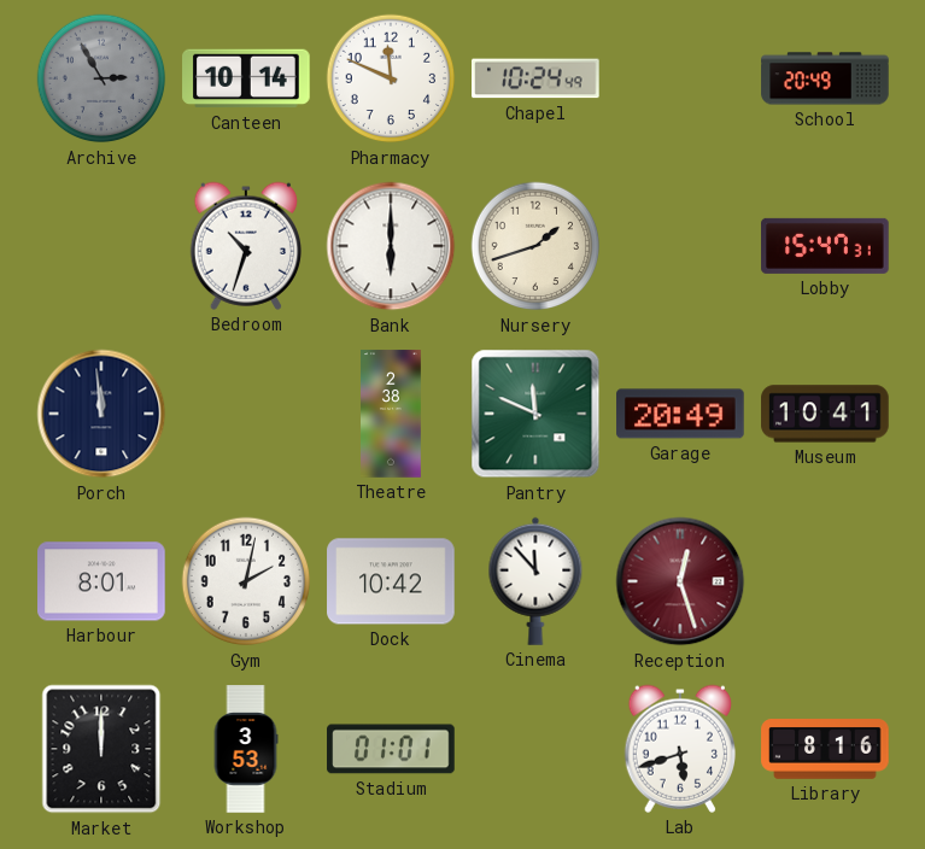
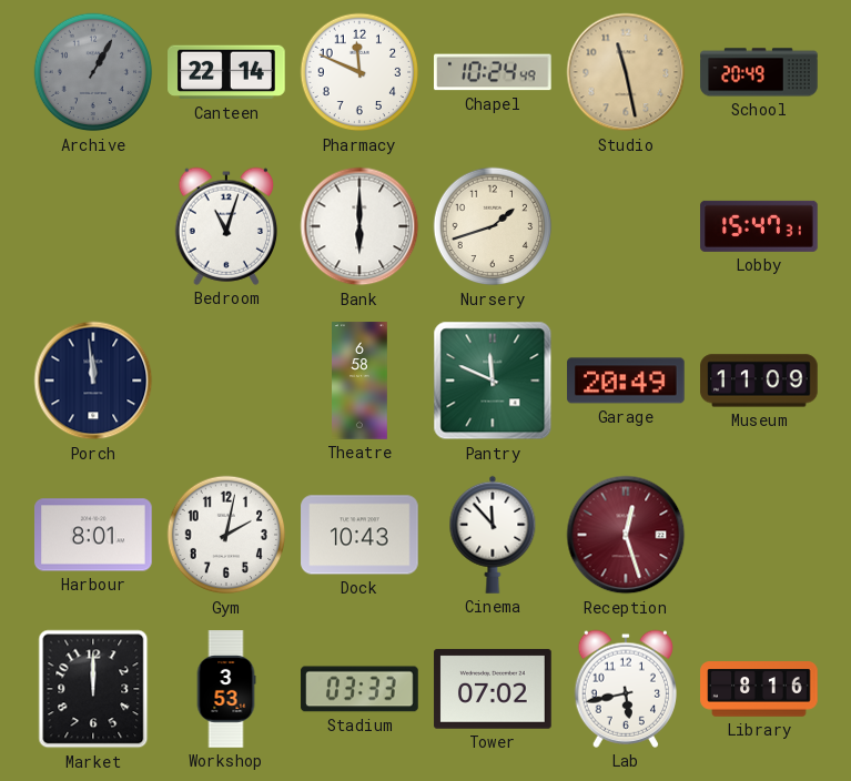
Archive: 2:55 -> 1:05 (93, 72)
Canteen: 10:14 -> 22:14 (226, 72)
Studio: none -> 11:28 (626, 72)
Bedroom: 10:33 -> 11:03 (225, 226)
Theatre: 2:38 -> 6:58 (361, 381)
Museum: 10:41 -> 11:09 (759, 381)
Dock: 10:42 -> 10:43 (359, 535)
Stadium: 01:01 -> 03:33 (359, 689)
Tower: none -> 07:02 (493, 689)
Lab: 5:42 -> 5:43 (625, 689)
